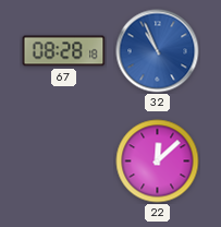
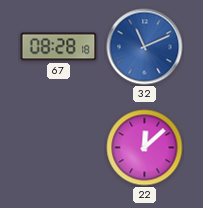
32: 10:56 -> 11:11 (145, 47)
